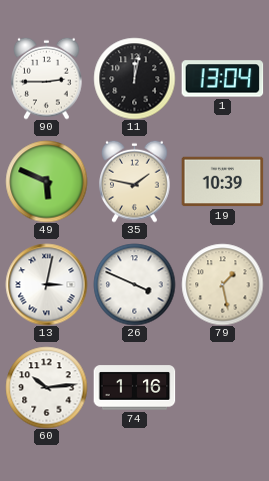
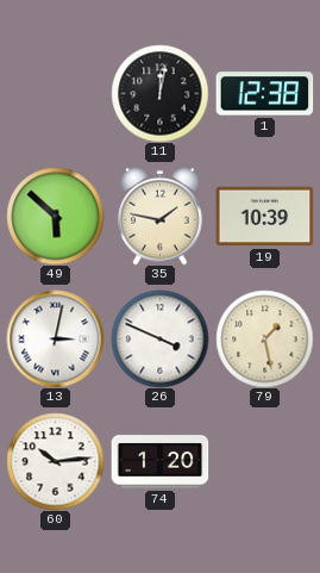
90: 2:45 -> none (47, 78)
1: 13:04 -> 12:38 (264, 94)
49: 5:49 -> 5:52 (55, 216)
74: 1:16 -> 1:20 (159, 462)
